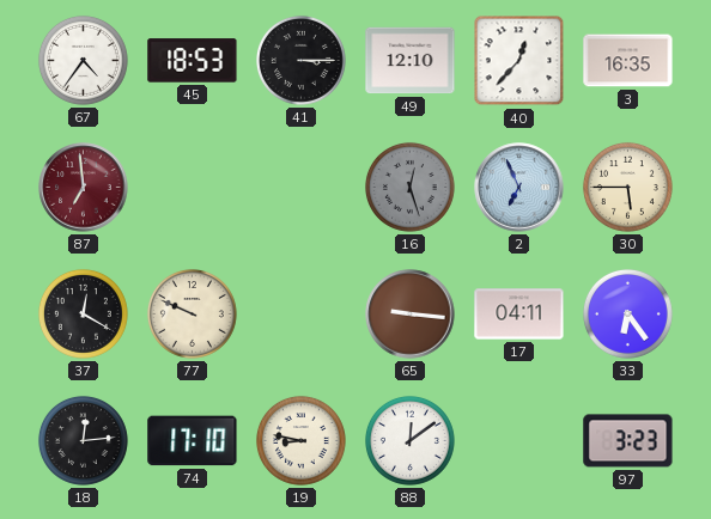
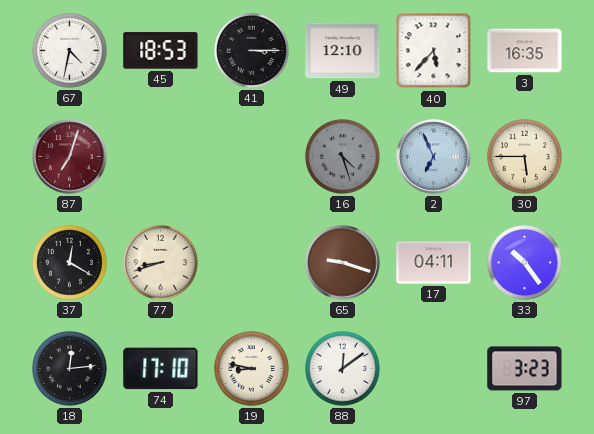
67: 4:36 -> 4:32 (69, 50)
40: 12:37 -> 5:37 (434, 51)
87: 6:59 -> 7:03 (70, 157)
16: 12:27 -> 4:27 (342, 156)
77: 9:49 -> 8:42 (160, 262)
65: 9:16 -> 9:18 (343, 263)
33: 6:24 -> 10:24 (524, 262)
